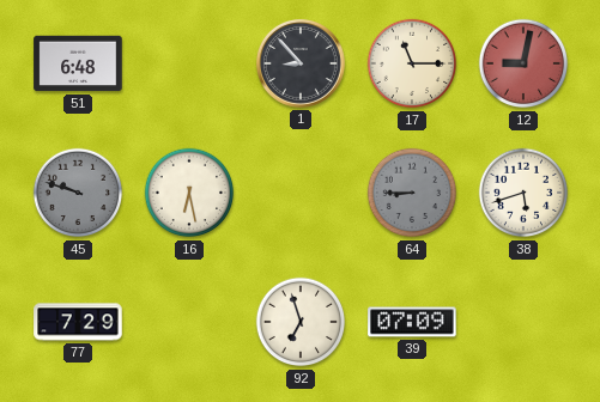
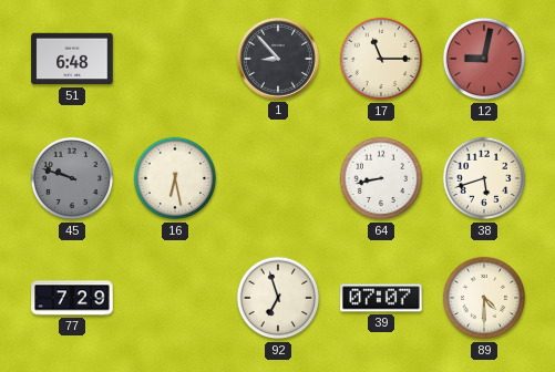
64: 8:45 -> 8:43 (381, 178)
64 dial: grey -> white (381, 178)
39: 07:09 -> 07:07 (381, 298)
89: none -> 4:30 (484, 298)
